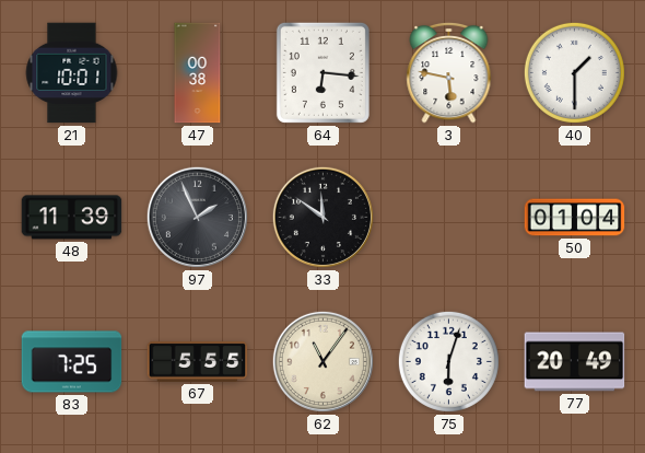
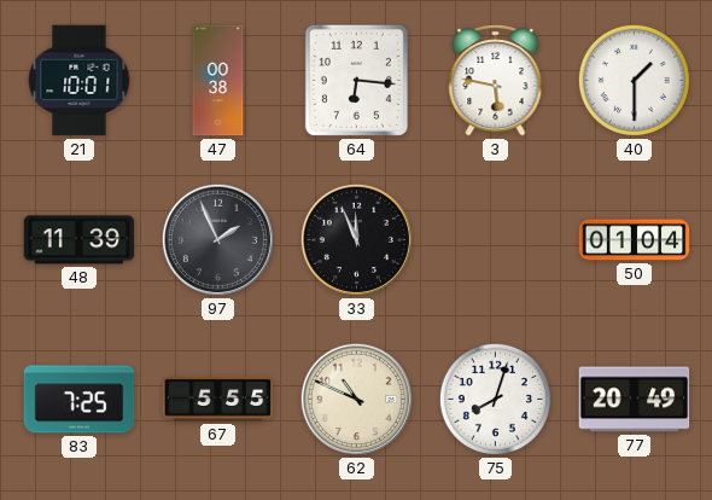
33: 11:51 -> 11:56 (356, 239)
62: 11:06 -> 10:49 (356, 399)
75: 6:03 -> 8:03 (495, 399)
